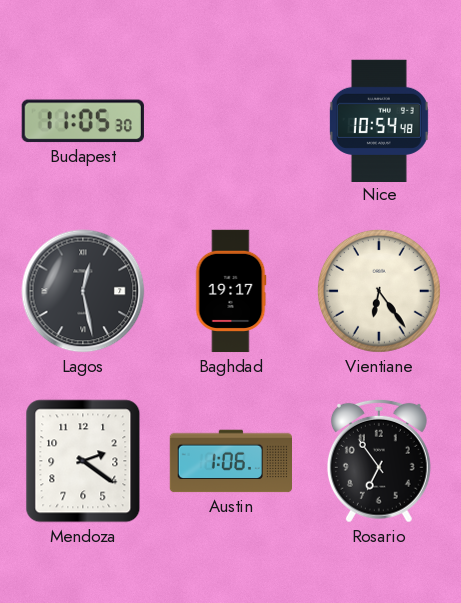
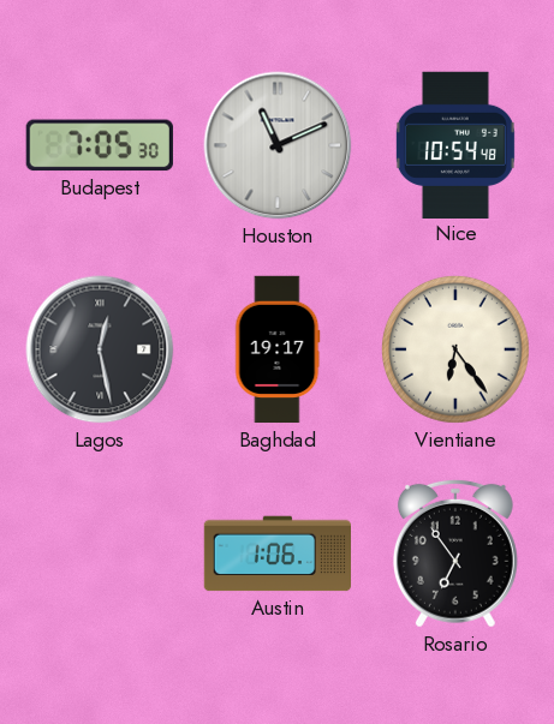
Budapest: 11:05 -> 7:05 (100, 145)
Houston: none -> 11:11 (278, 145)
Mendoza: 2:21 -> none (83, 461)
